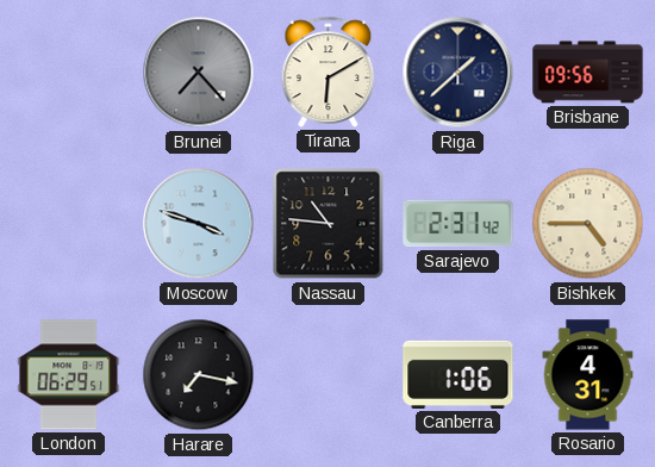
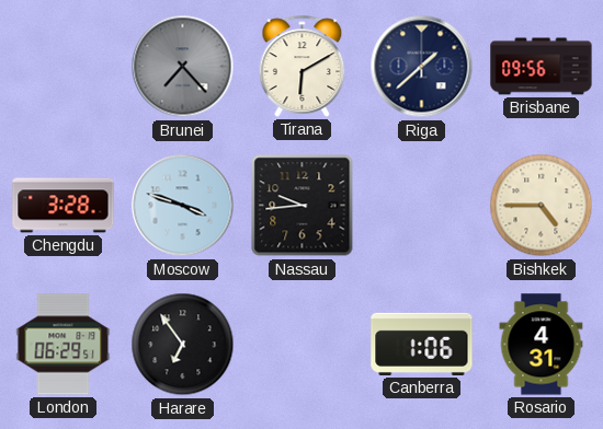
Chengdu: none -> 3:28 (64, 206)
Nassau: 10:46 -> 9:44 (303, 206)
Sarajevo: 2:31 -> none (458, 224)
Harare: 7:17 -> 6:54 (183, 345)
